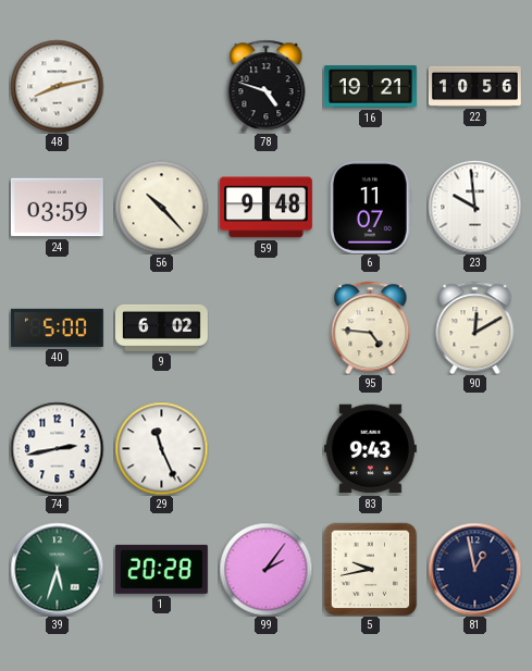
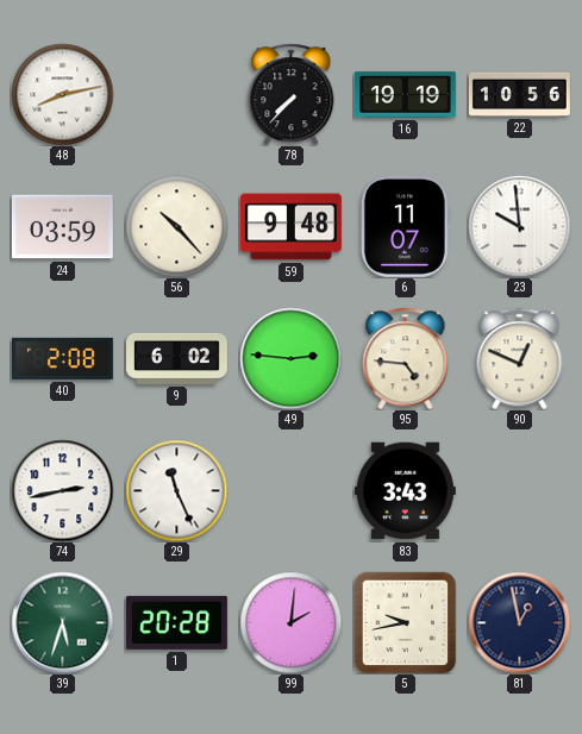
78: 4:48 -> 7:37 (292, 94)
16: 19:21 -> 19:19 (405, 95)
40: 5:00 -> 2:08 (62, 358)
49: none -> 2:46 (290, 358)
90: 12:10 -> 12:49 (520, 358)
83: 9:43 -> 3:43 (405, 491)
99: 2:06 -> 2:01 (290, 622)
